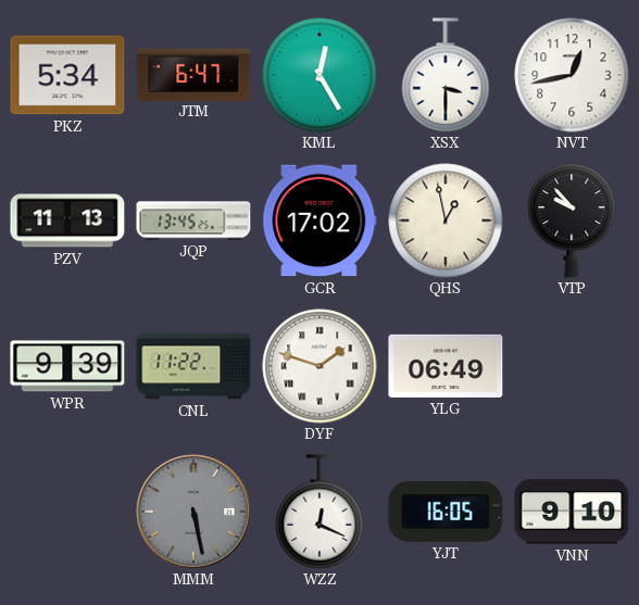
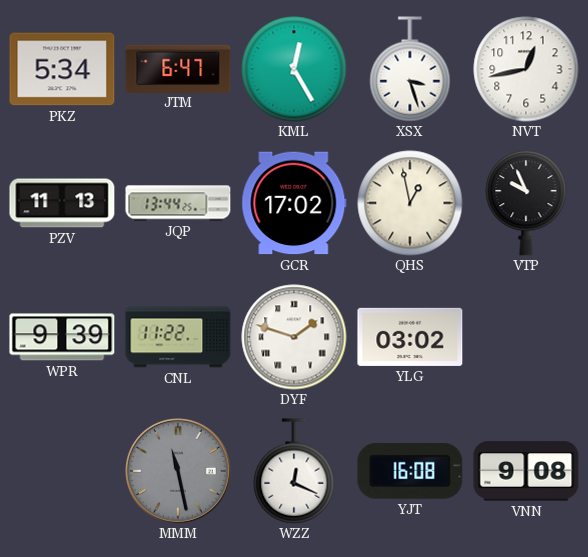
XSX: 3:30 -> 3:27 (410, 69)
JQP: 13:45 -> 13:44 (178, 203)
VTP: 9:53 -> 9:56 (526, 203)
YLG: 06:49 -> 03:02 (410, 337)
MMM: 5:28 -> 11:28 (179, 472)
YJT: 16:05 -> 16:08 (410, 471)
VNN: 9:10 -> 9:08 (526, 471)
